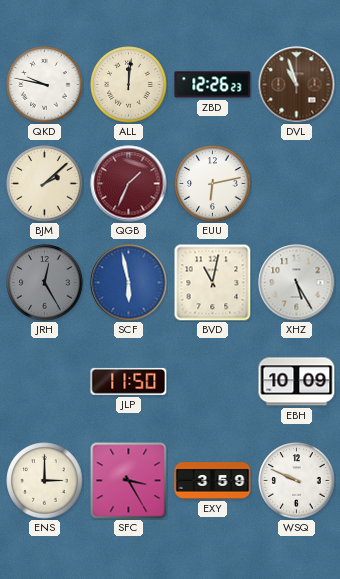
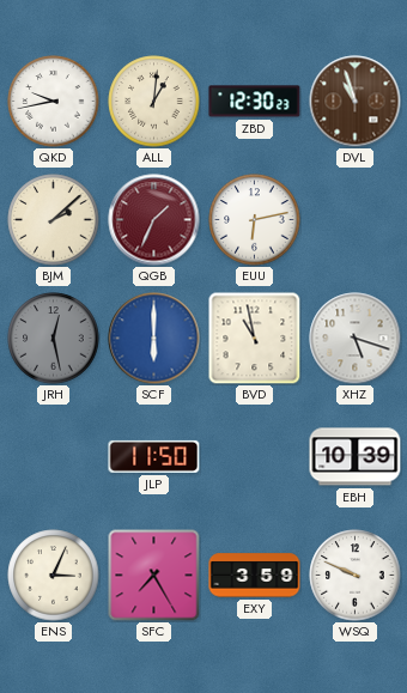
QKD: 9:47 -> 9:43 (54, 102)
ALL: 12:01 -> 1:01 (154, 102)
ZBD: 12:26 -> 12:30 (255, 102)
JRH: 12:25 -> 12:28 (54, 339)
SCF: 5:58 -> 6:00 (154, 339)
BVD: 11:02 -> 10:58 (254, 338)
XHZ: 5:25 -> 5:18 (356, 339)
EBH: 10:09 -> 10:39 (356, 457)
ENS: 3:00 -> 3:04 (54, 576)
SFC: 3:25 -> 7:25 (154, 576)
